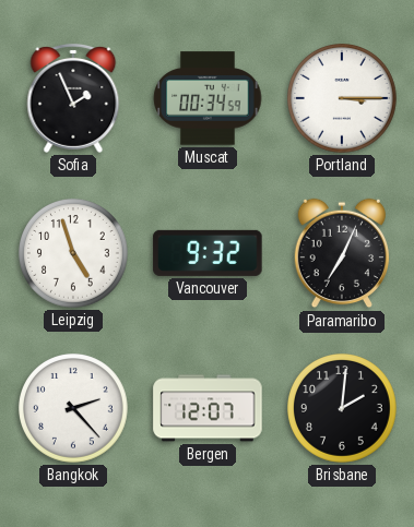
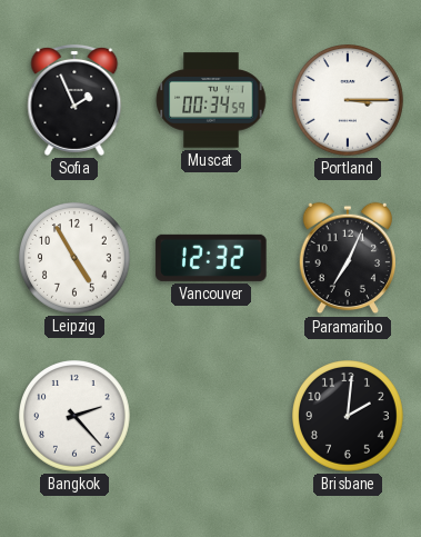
Leipzig: 4:57 -> 4:55 (76, 259)
Vancouver: 9:32 -> 12:32 (211, 258)
Bergen: 12:07 -> none (208, 408)
